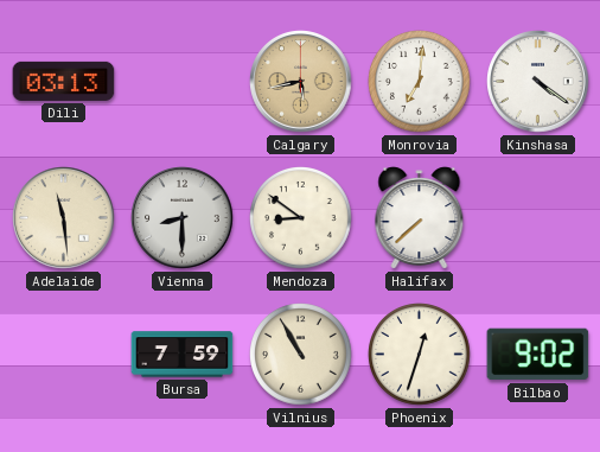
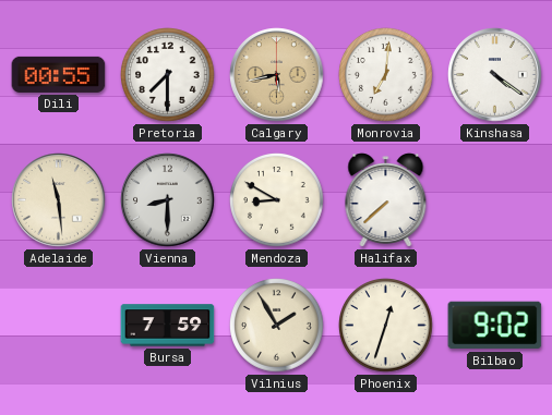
Dili: 03:13 -> 00:55 (59, 74)
Pretoria: none -> 7:30 (168, 75)
Mendoza: 8:51 -> 8:50 (277, 200)
Vilnius: 10:55 -> 1:55 (277, 326)
